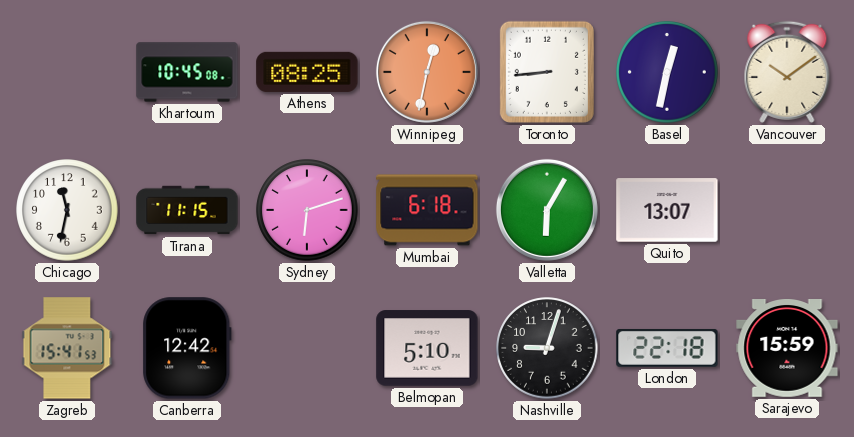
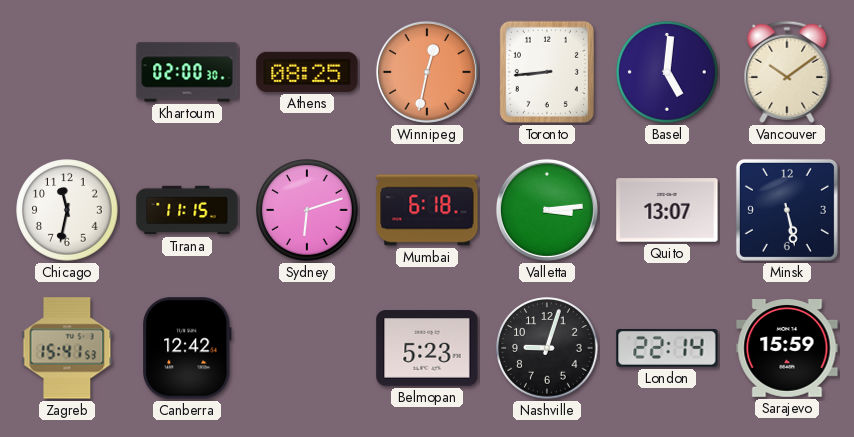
Khartoum: 10:45 -> 02:00 (187, 72)
Basel: 12:32 -> 5:01 (667, 72)
Valletta: 6:05 -> 3:14 (547, 210)
Minsk: none -> 5:28 (787, 210)
Belmopan: 5:10 -> 5:23 (427, 348)
London: 22:18 -> 22:14 (667, 348)
